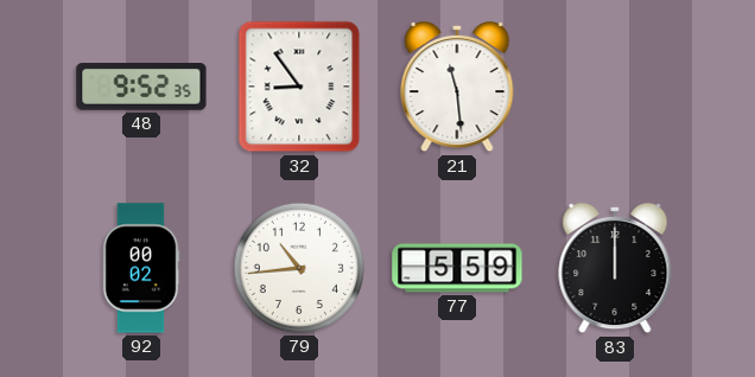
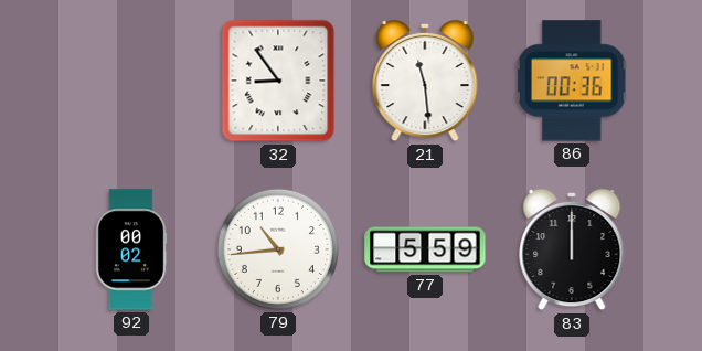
48: 9:52 -> none (141, 88)
86: none -> 00:36 (572, 81)
